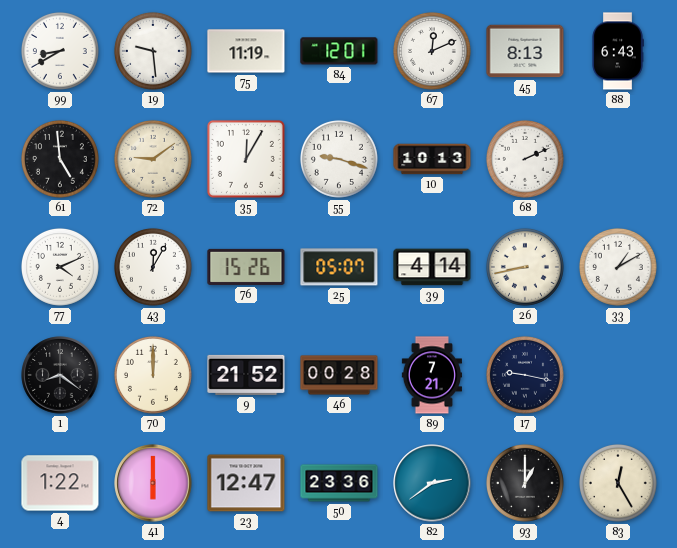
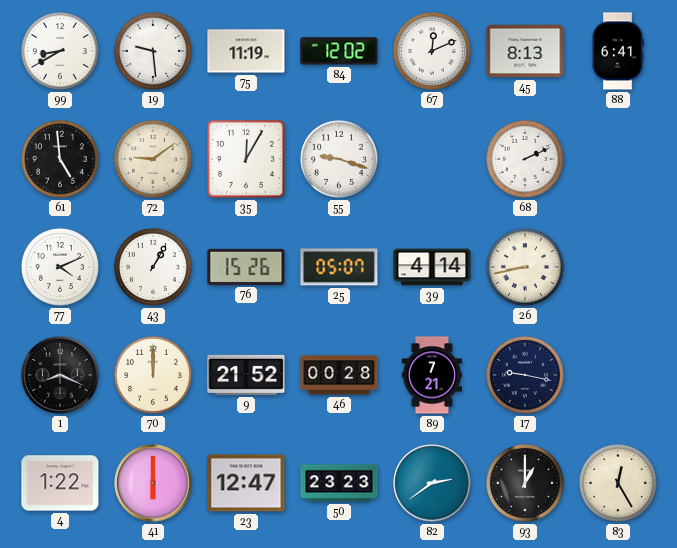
84: 12:01 -> 12:02 (339, 51)
88: 6:43 -> 6:41 (618, 51)
10: 10:13 -> none (432, 159)
43: 12:05 -> 1:05 (153, 267)
33: 1:10 -> none (618, 267)
1: 8:21 -> 8:19 (60, 375)
50: 23:36 -> 23:23 (339, 483)
